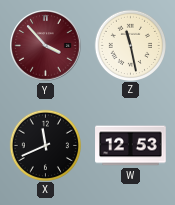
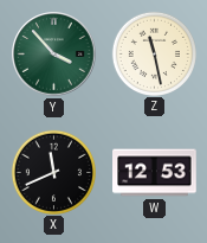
Y dial: burgundy -> green (54, 55)
